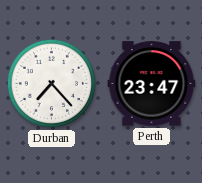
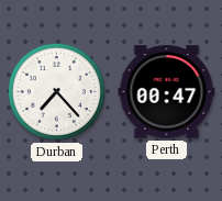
Perth: 23:47 -> 00:47 (167, 92)
